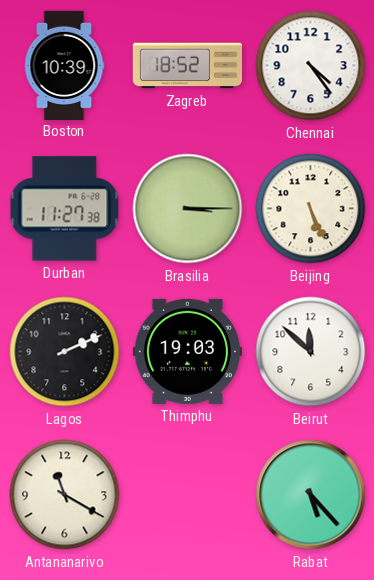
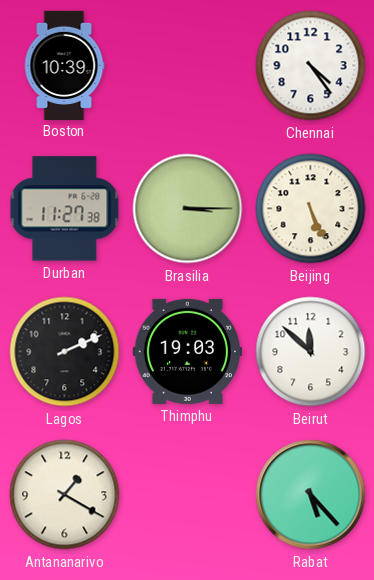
Zagreb: 18:52 -> none (187, 66)
Antananarivo: 11:20 -> 1:20 (65, 495)
